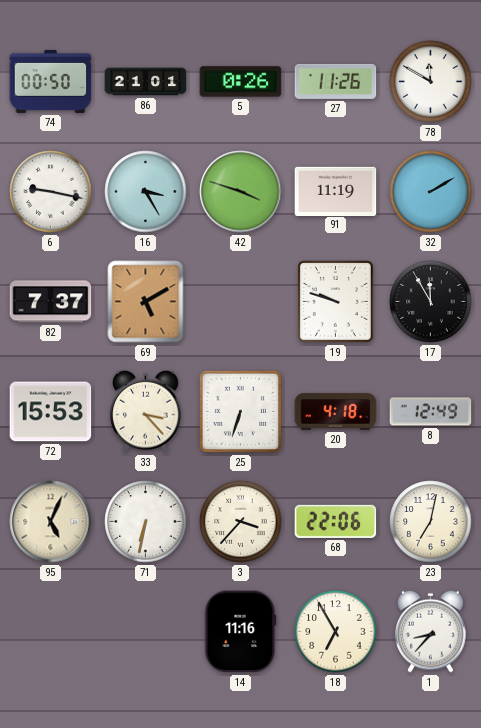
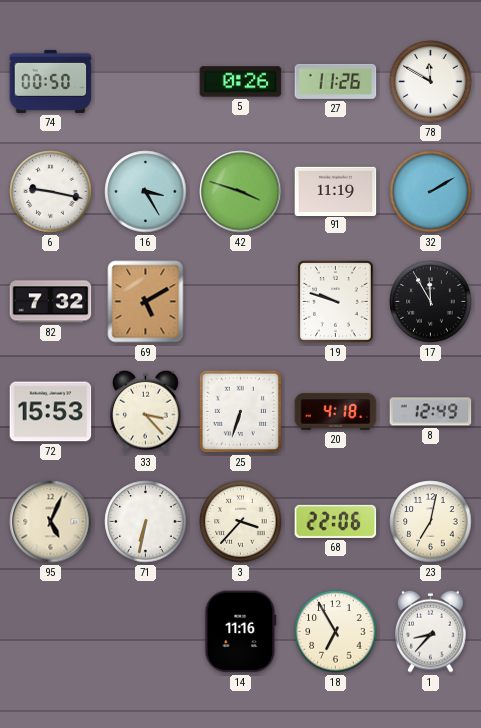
86: 21:01 -> none (146, 82)
82: 7:37 -> 7:32 (51, 302)
